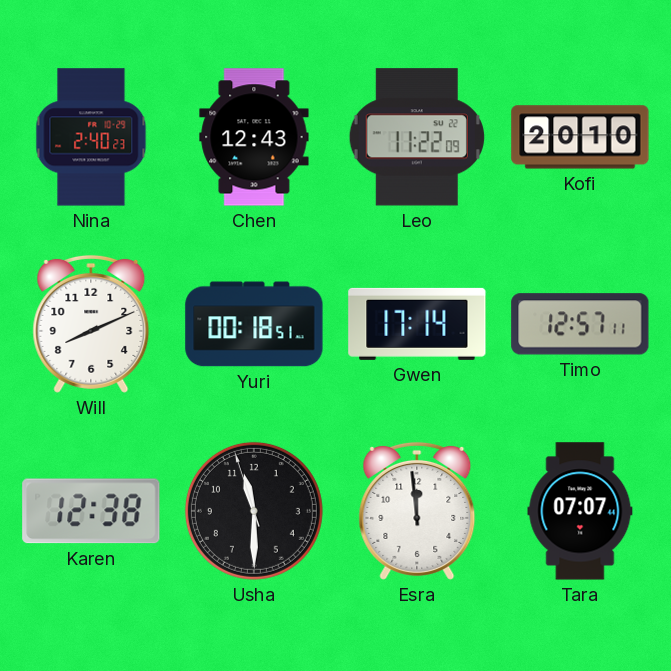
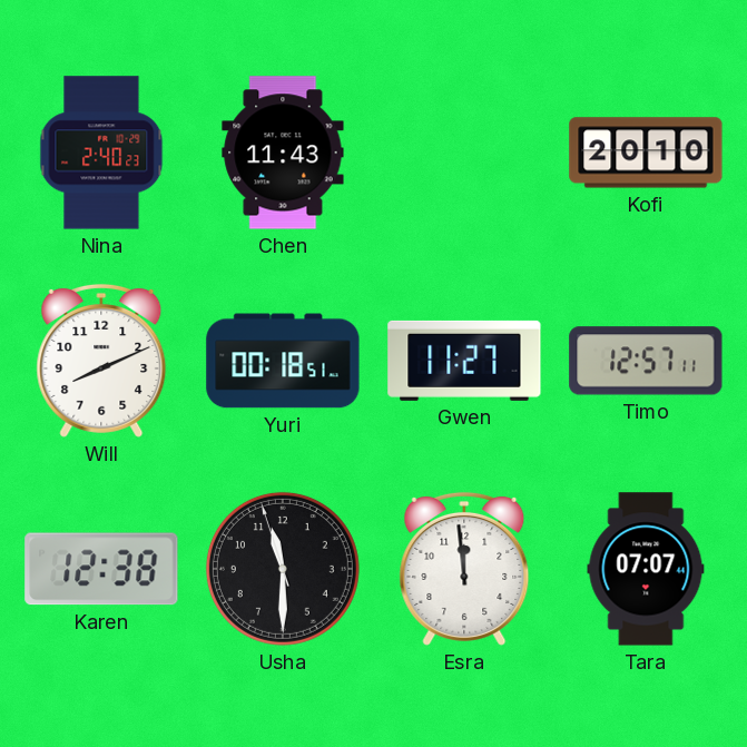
Chen: 12:43 -> 11:43 (283, 153)
Leo: 11:22 -> none (417, 137)
Gwen: 17:14 -> 11:27 (464, 361)
